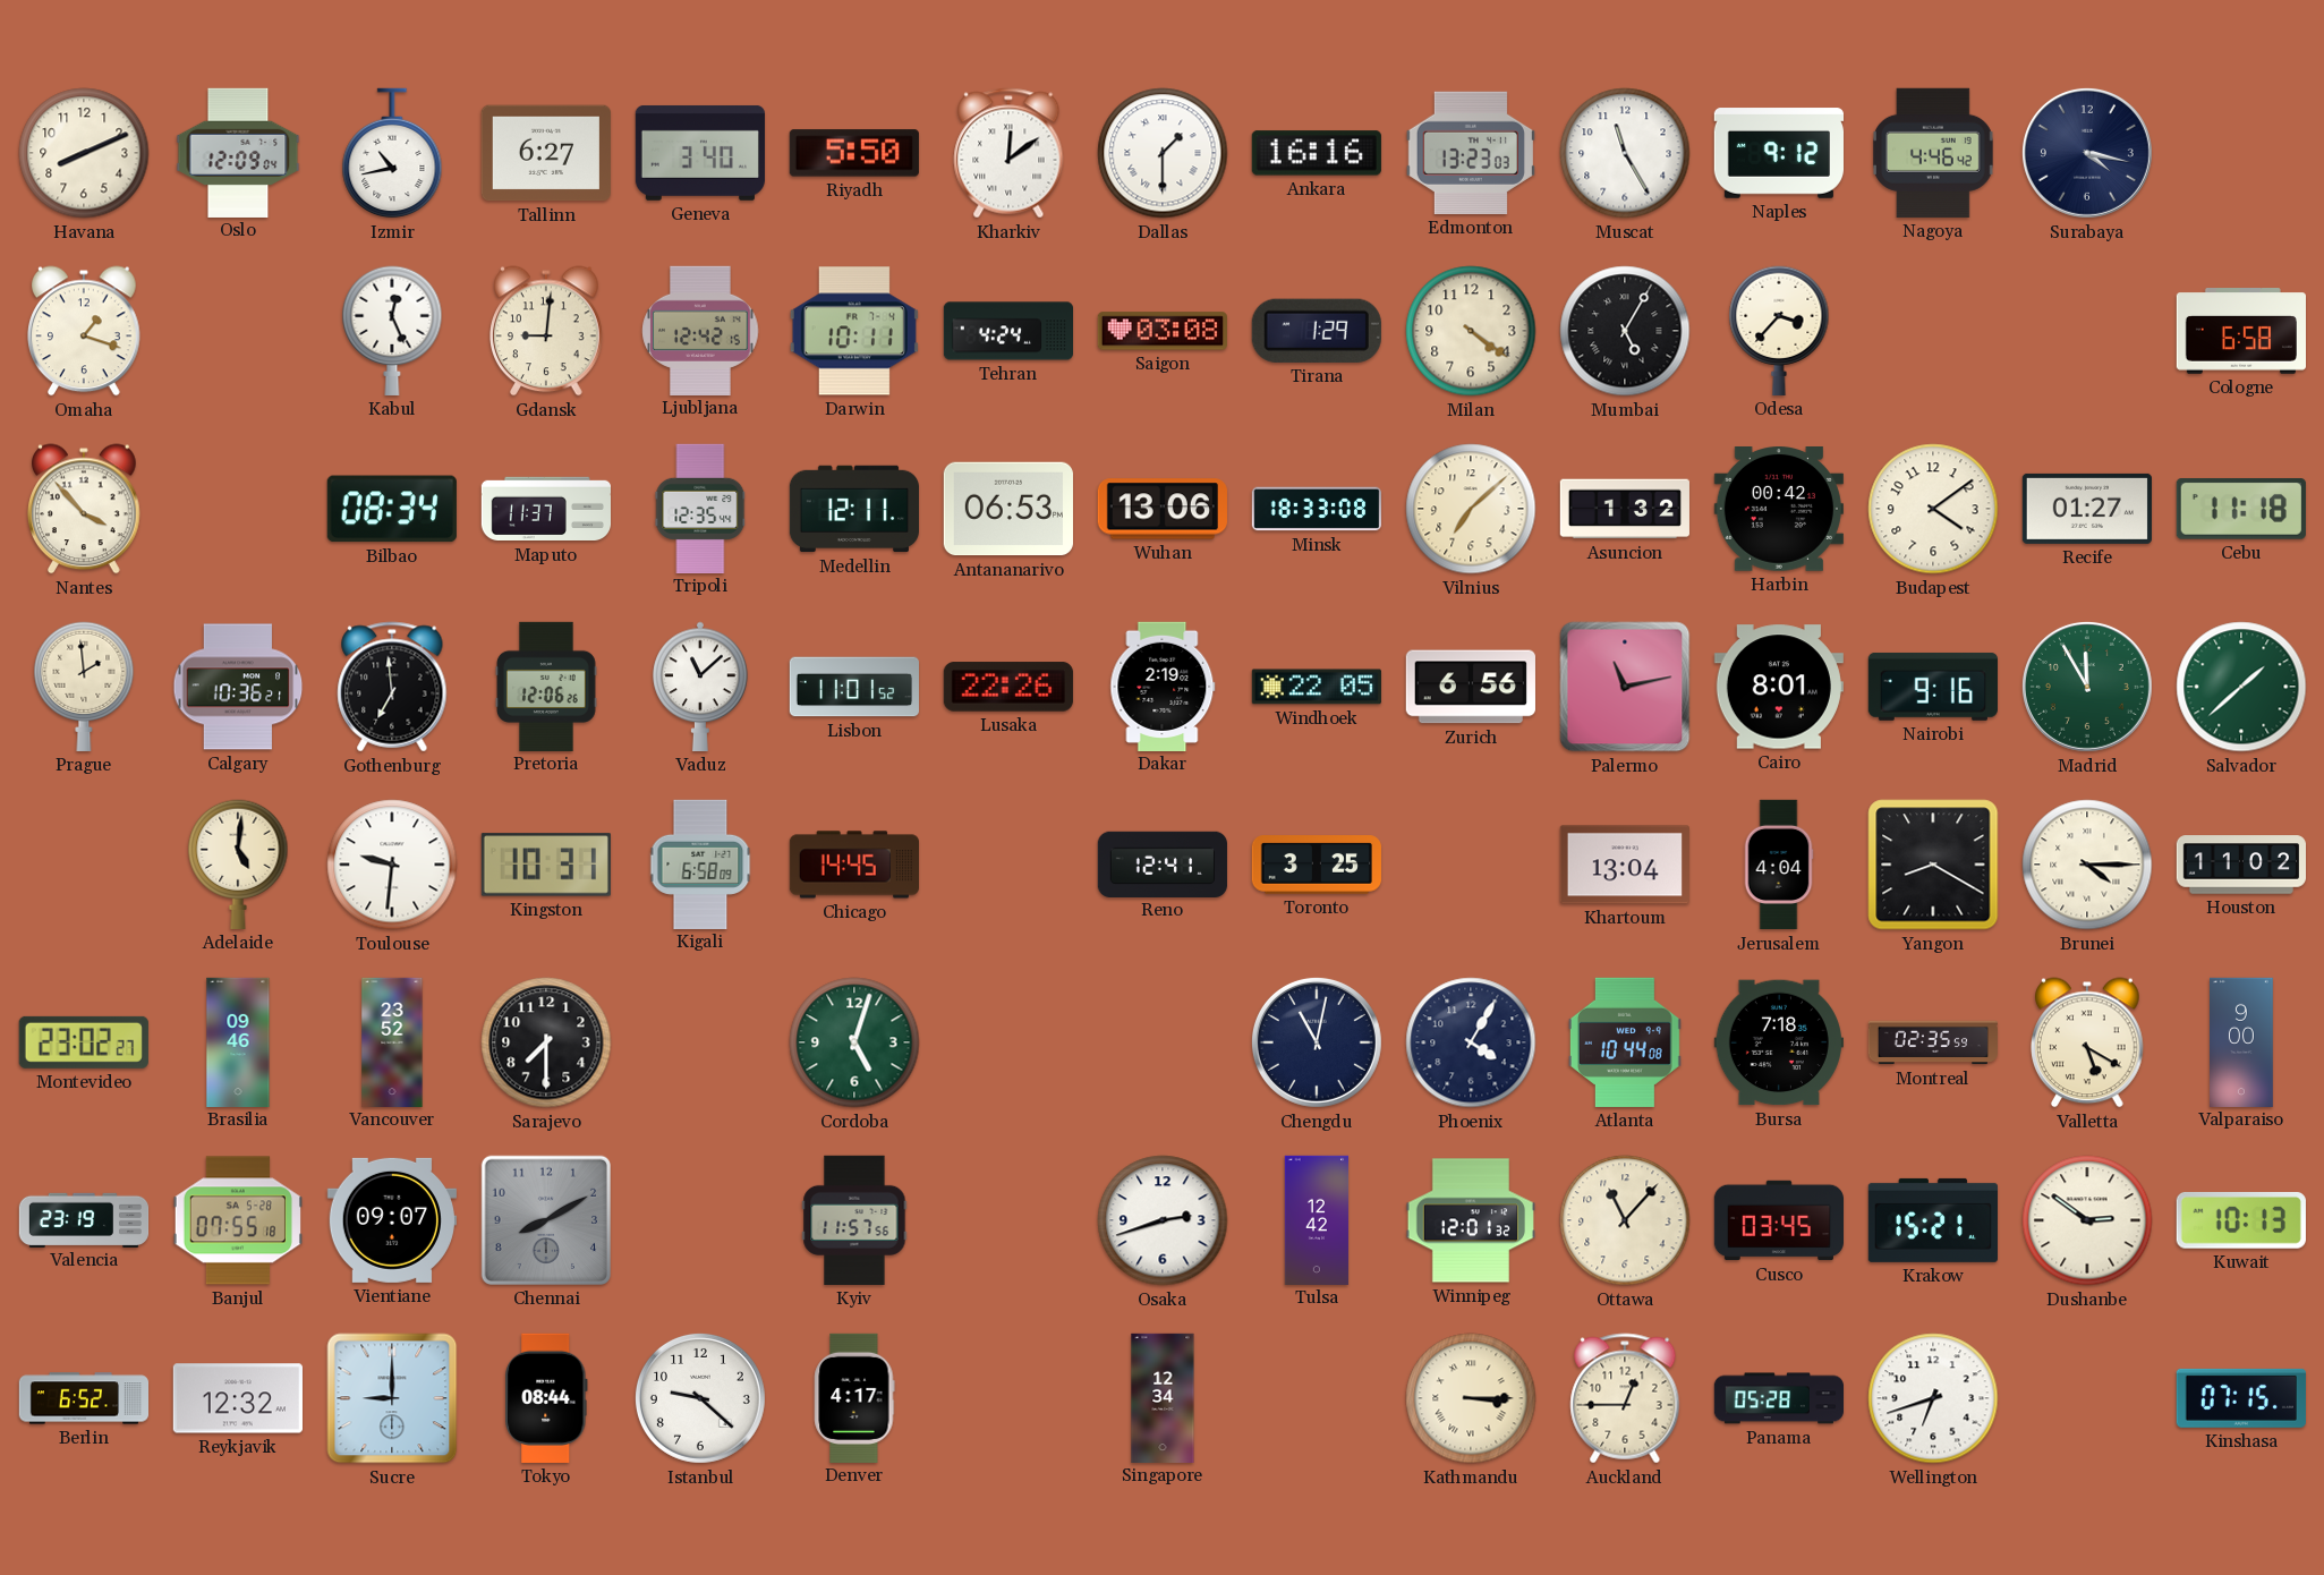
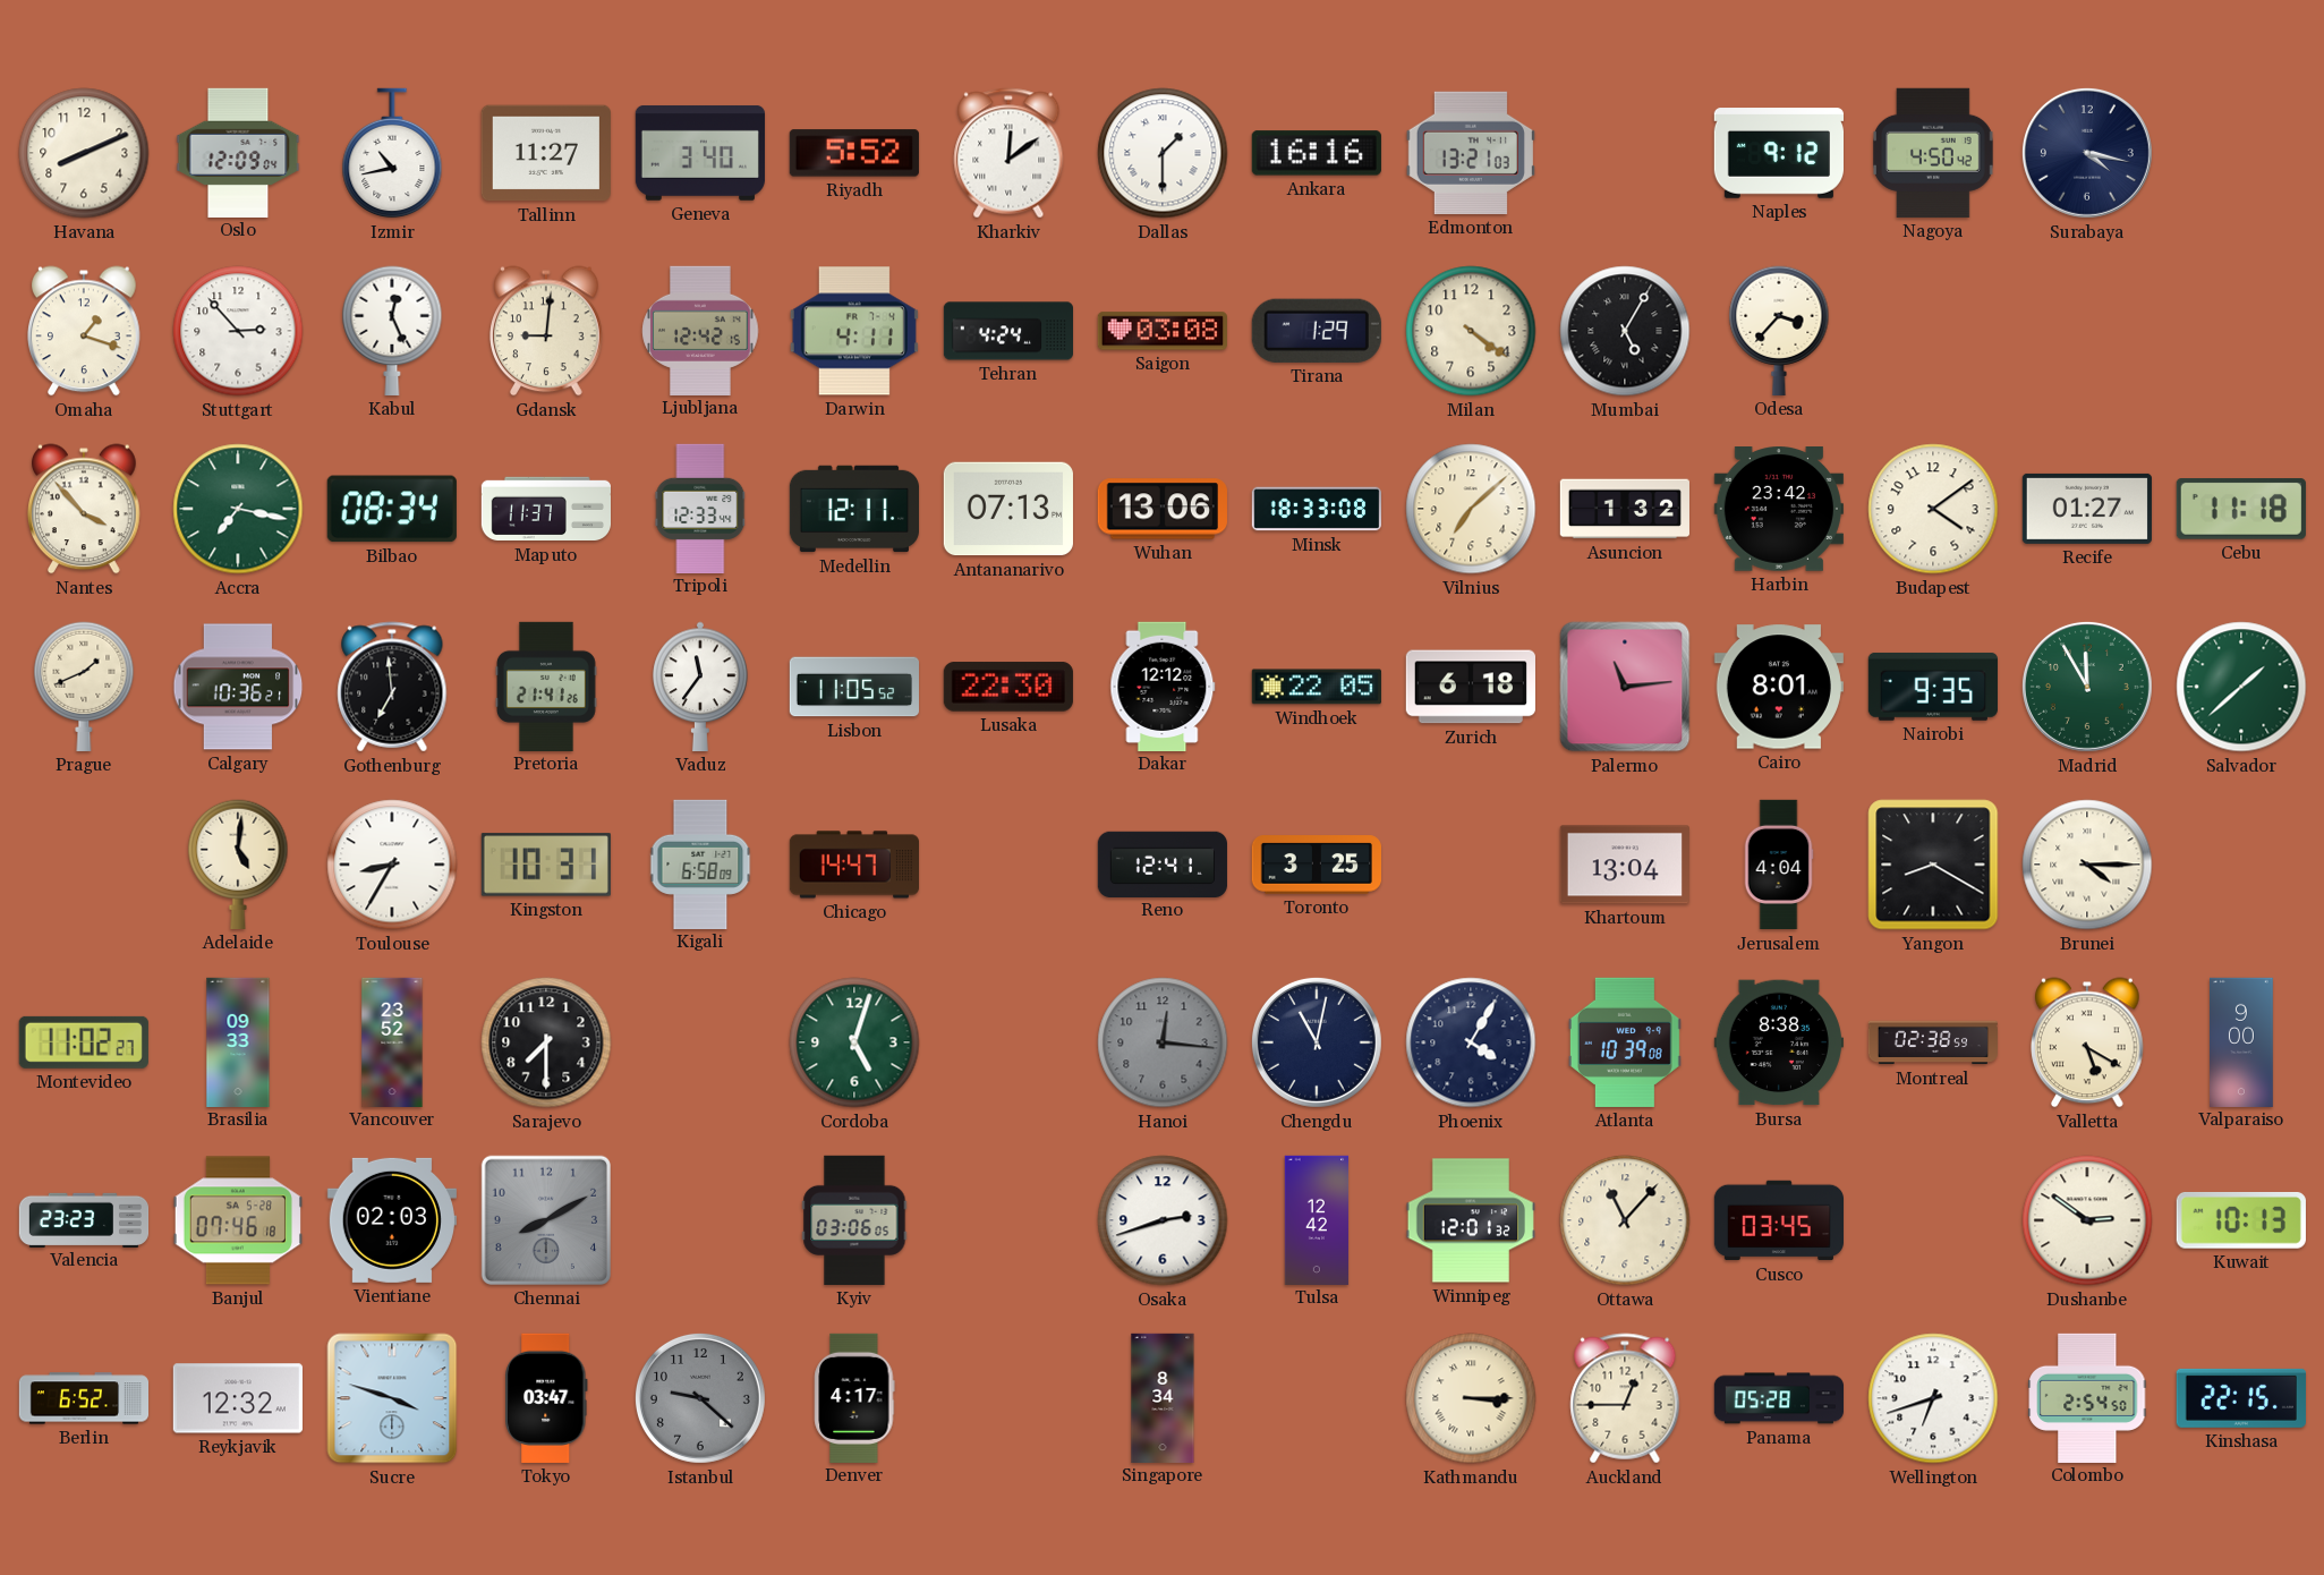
Tallinn: 6:27 -> 11:27 (546, 153)
Riyadh: 5:50 -> 5:52 (854, 153)
Edmonton: 13:23 -> 13:21 (1471, 153)
Muscat: 11:25 -> none (1625, 153)
Nagoya: 4:46 -> 4:50 (1933, 153)
Stuttgart: none -> 2:53 (238, 331)
Darwin: 10:11 -> 4:11 (854, 331)
Cologne: 6:58 -> none (2240, 332)
Accra: none -> 7:17 (238, 509)
Tripoli: 12:35 -> 12:33 (700, 508)
Antananarivo: 06:53 -> 07:13 (1008, 509)
Harbin: 00:42 -> 23:42 (1779, 510)
Prague: 1:59 -> 1:41 (84, 687)
Pretoria: 12:06 -> 21:41 (546, 686)
Vaduz: 11:08 -> 11:36 (700, 687)
Lisbon: 11:01 -> 11:05 (854, 687)
Lusaka: 22:26 -> 22:30 (1008, 687)
Dakar: 2:19 -> 12:12 (1163, 686)
Zurich: 6:56 -> 6:18 (1471, 687)
Palermo: 11:13 -> 11:14 (1625, 687)
Nairobi: 9:16 -> 9:35 (1933, 687)
Toulouse: 9:31 -> 8:35 (392, 865)
Chicago: 14:45 -> 14:47 (853, 865)
Houston: 11:02 -> none (2240, 865)
Montevideo: 23:02 -> 11:02 (84, 1042)
Brasilia: 09:46 -> 09:33 (238, 1041)
Hanoi: none -> 12:16 (1163, 1042)
Atlanta: 10:44 -> 10:39 (1625, 1042)
Bursa: 7:18 -> 8:38 (1779, 1042)
Montreal: 02:35 -> 02:38 (1933, 1042)
Valencia: 23:19 -> 23:23 (84, 1219)
Banjul: 07:55 -> 07:46 (238, 1220)
Vientiane: 09:07 -> 02:03 (392, 1220)
Kyiv: 11:57 -> 03:06 (854, 1220)
Krakow: 15:21 -> none (1933, 1220)
Sucre: 9:00 -> 3:48 (392, 1398)
Tokyo: 08:44 -> 03:47 (546, 1398)
Istanbul dial: white -> grey (700, 1398)
Singapore: 12:34 -> 8:34 (1163, 1397)
Colombo: none -> 2:54 (2087, 1397)
Kinshasa: 07:15 -> 22:15 (2241, 1398)
